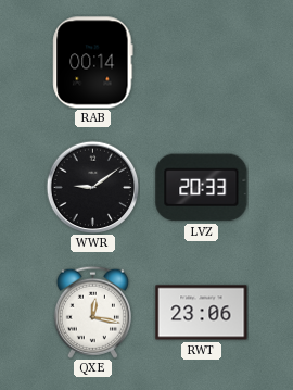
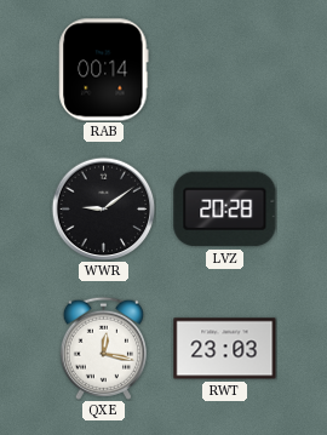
LVZ: 20:33 -> 20:28 (225, 210)
RWT: 23:06 -> 23:03 (225, 349)
